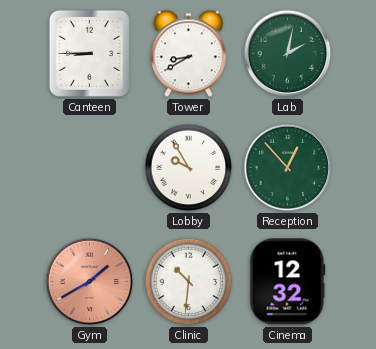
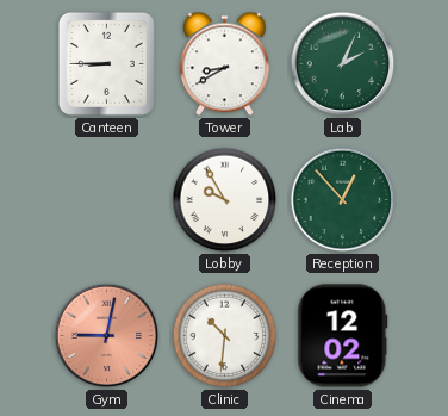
Lab: 2:02 -> 2:04 (343, 64)
Gym: 1:40 -> 9:02 (107, 336)
Cinema: 12:32 -> 12:02 (343, 336)
